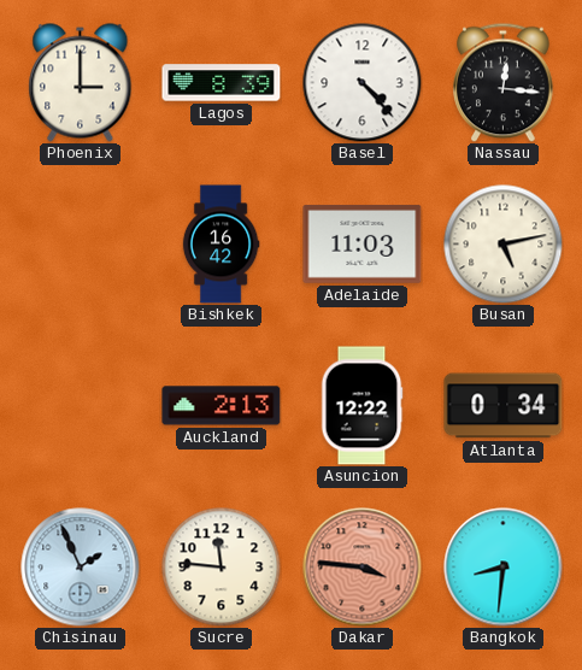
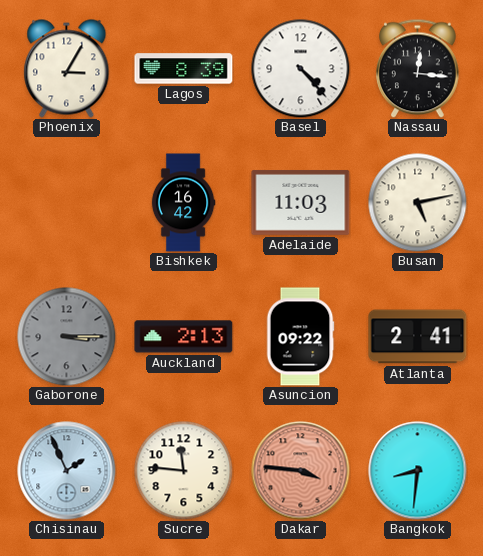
Phoenix: 3:00 -> 3:05 (67, 69)
Gaborone: none -> 3:15 (67, 337)
Asuncion: 12:22 -> 09:22 (300, 337)
Atlanta: 0:34 -> 2:41 (418, 337)
